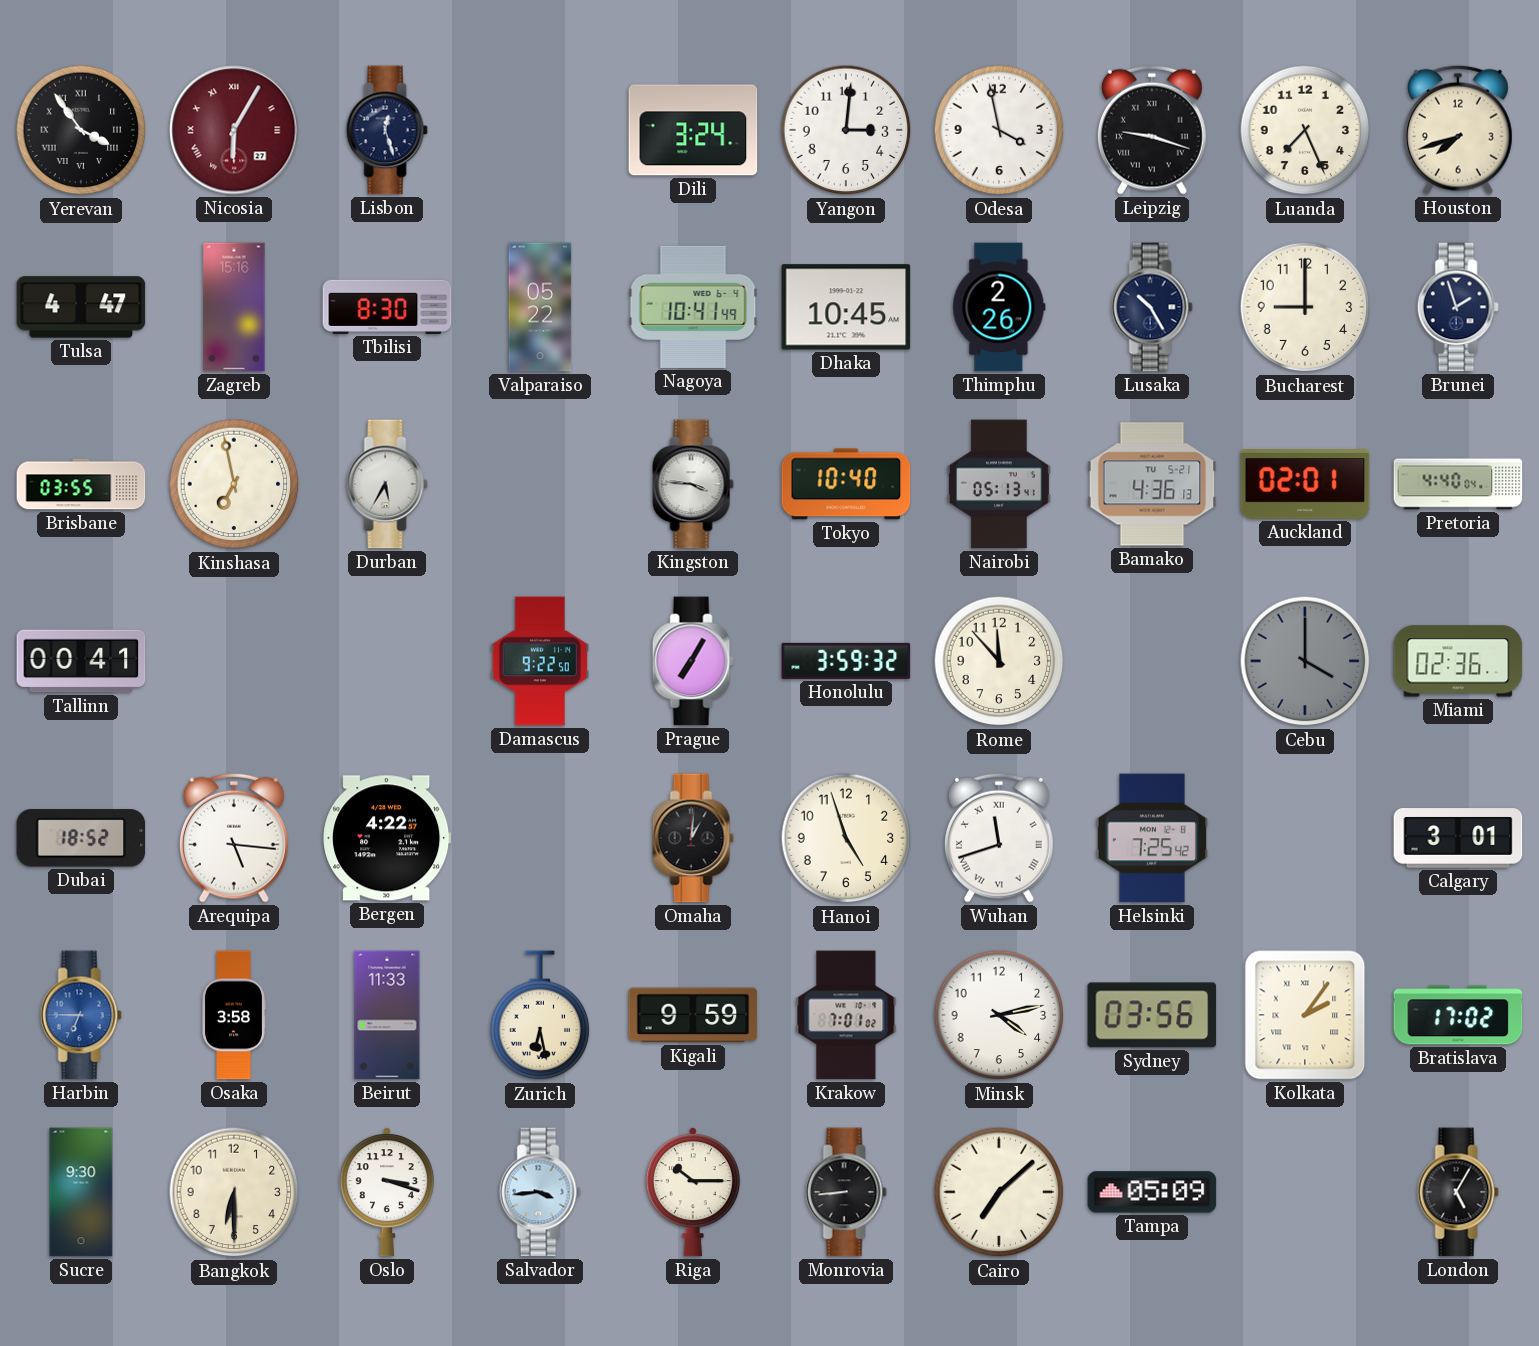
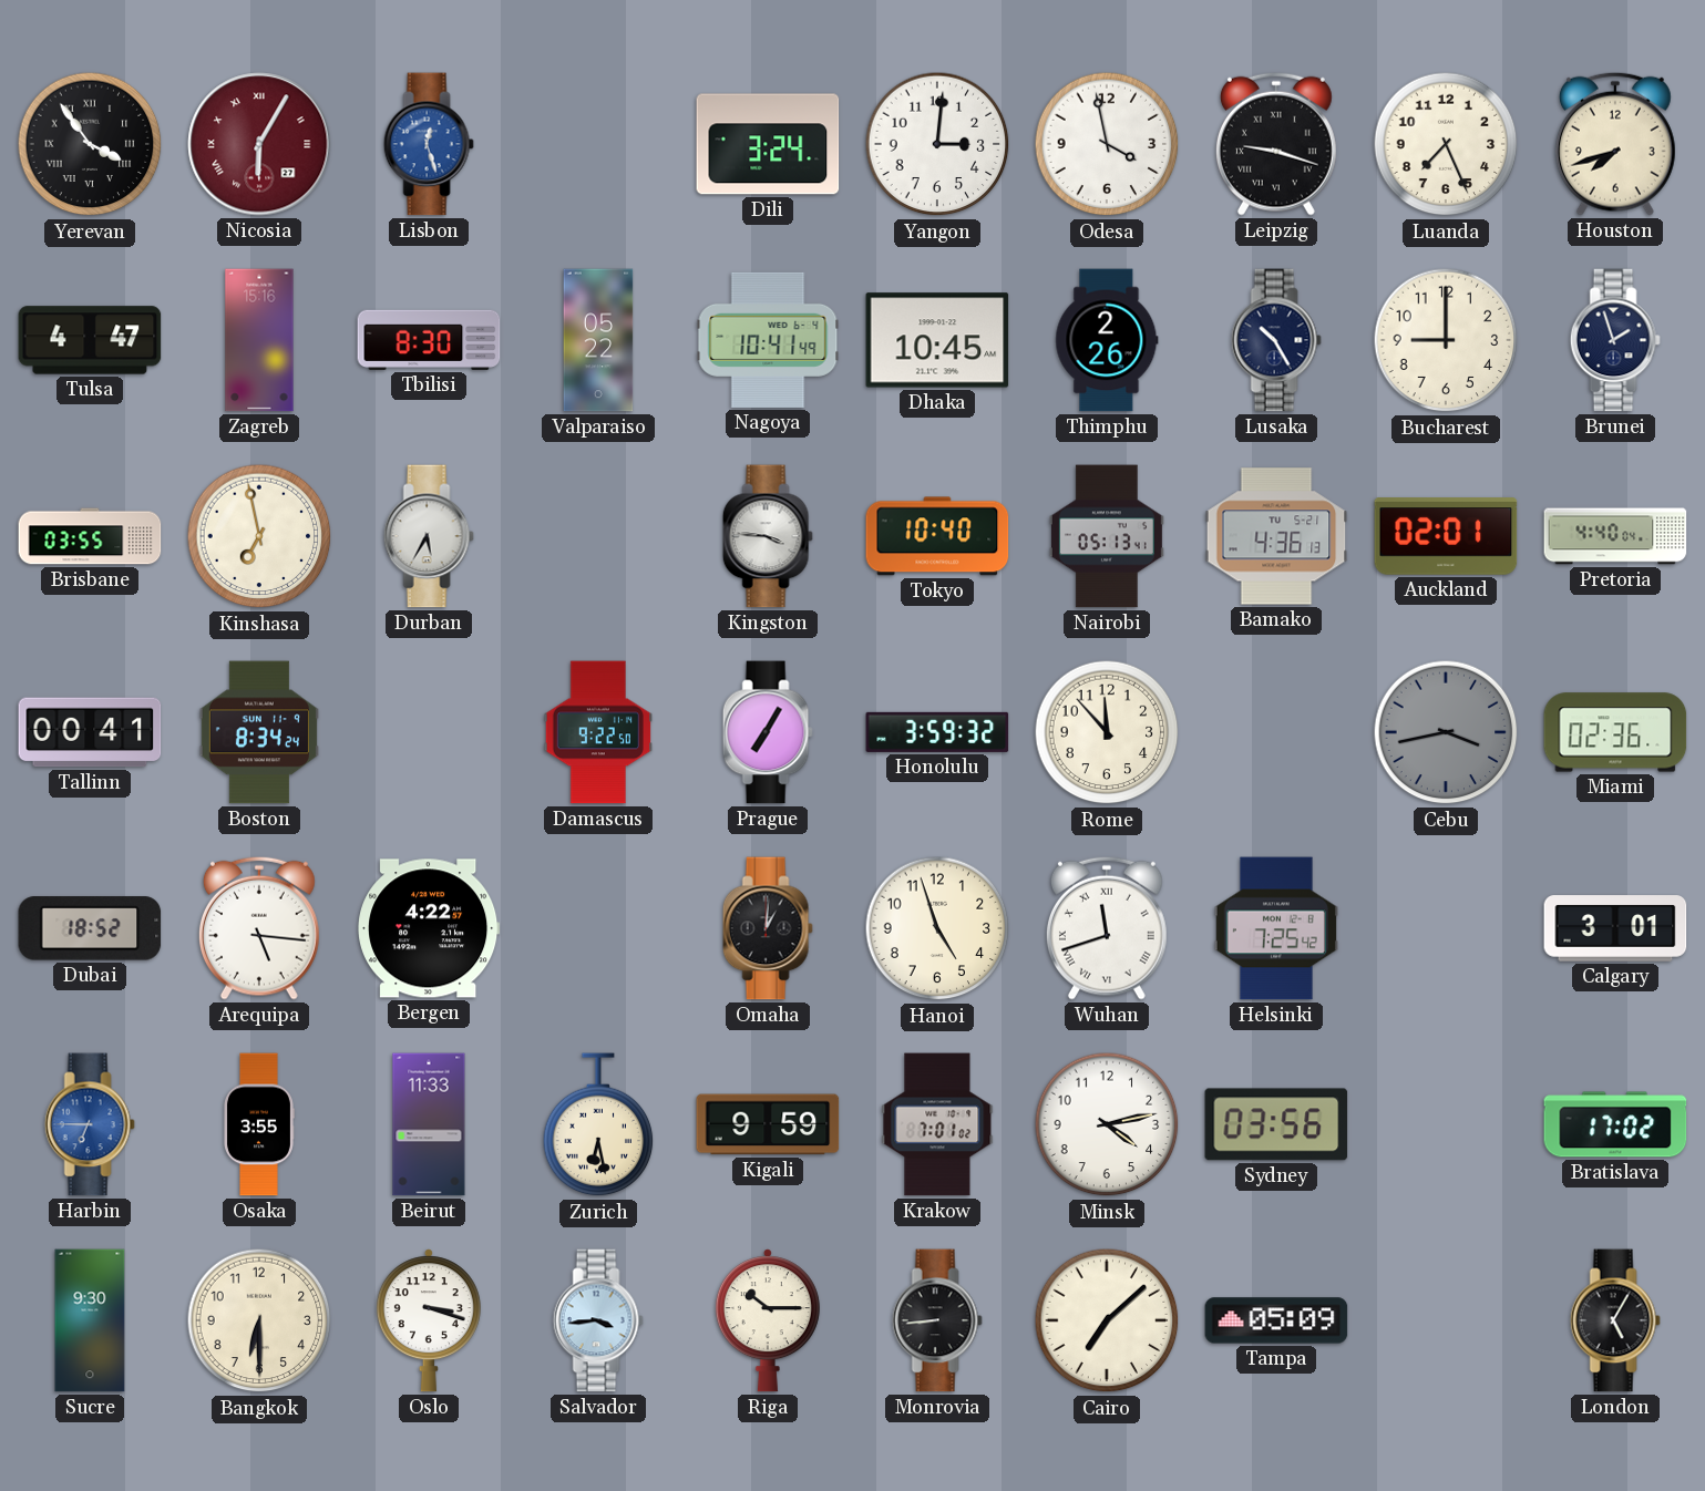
Lisbon dial: navy -> blue (429, 144)
Boston: none -> 8:34 (259, 732)
Cebu: 4:00 -> 3:43 (1446, 732)
Osaka: 3:58 -> 3:55 (259, 1124)
Kolkata: 2:06 -> none (1305, 1015)
